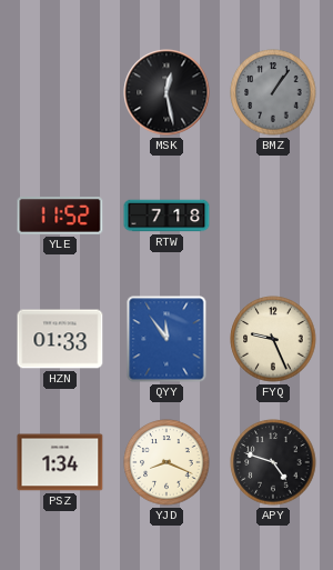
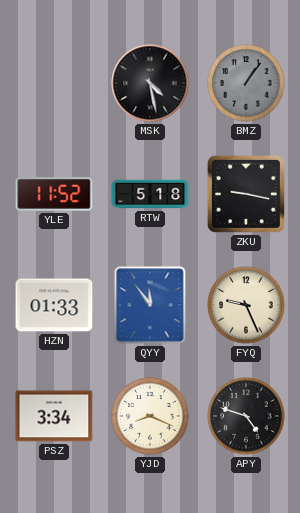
MSK: 12:28 -> 4:28 (150, 83)
RTW: 7:18 -> 5:18 (150, 194)
ZKU: none -> 9:17 (246, 194)
PSZ: 1:34 -> 3:34 (54, 416)
